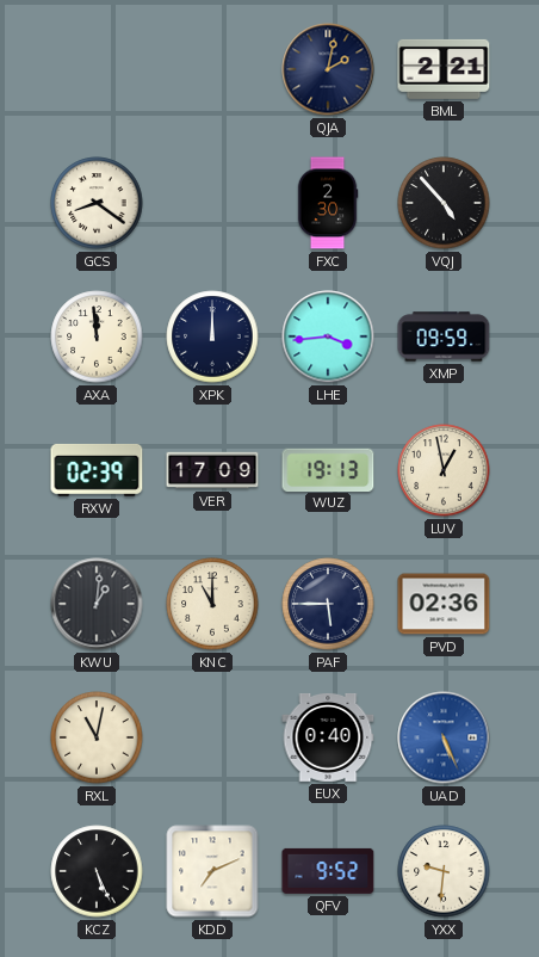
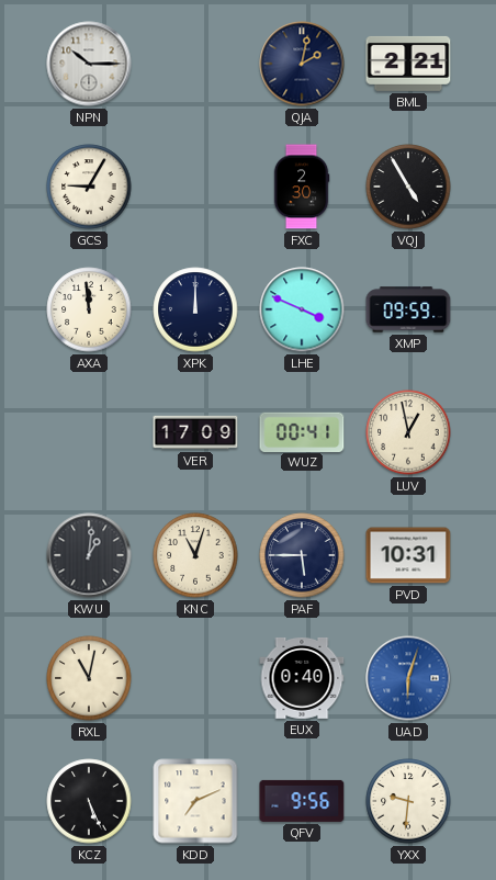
NPN: none -> 10:15 (89, 64)
GCS: 8:21 -> 9:05 (89, 187)
VQJ: 4:53 -> 4:55 (408, 187)
LHE: 3:44 -> 3:49 (302, 309)
RXW: 02:39 -> none (97, 470)
WUZ: 19:13 -> 00:41 (302, 431)
KNC: 11:00 -> 11:03 (195, 555)
PVD: 02:36 -> 10:31 (408, 555)
UAD: 5:26 -> 6:03 (408, 678)
QFV: 9:52 -> 9:56 (302, 801)
